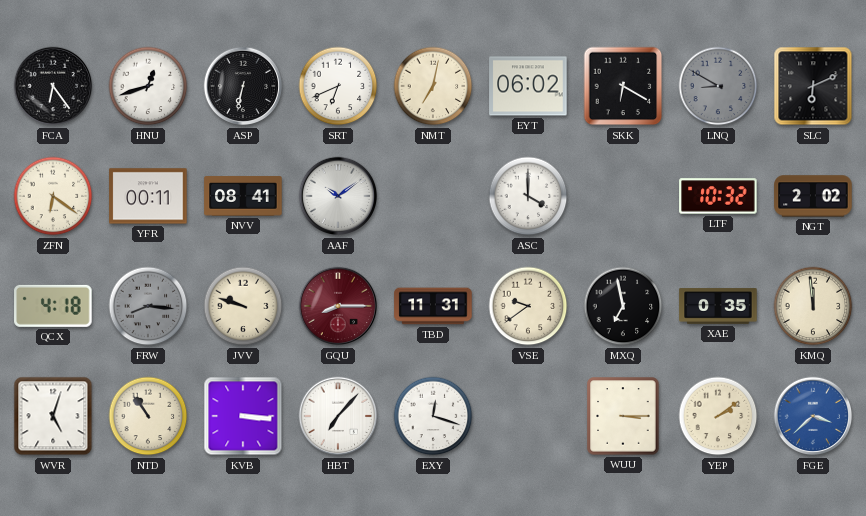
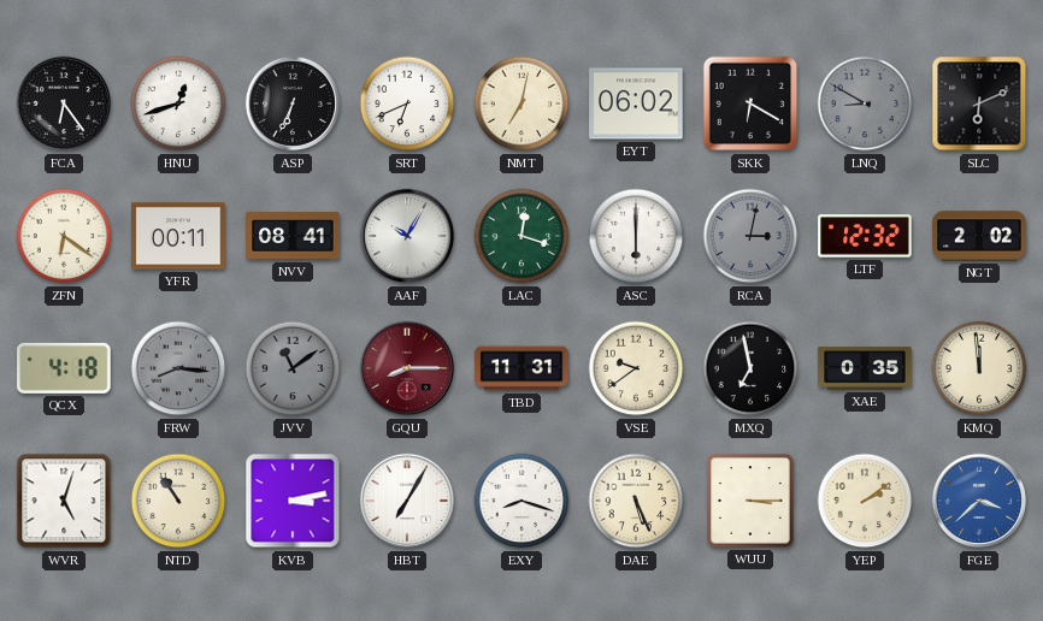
ASP: 6:32 -> 6:34 (293, 103)
AAF: 10:09 -> 10:05 (407, 236)
LAC: none -> 12:18 (521, 236)
ASC: 4:00 -> 6:00 (636, 236)
RCA: none -> 3:02 (750, 236)
LTF: 10:32 -> 12:32 (865, 236)
JVV: 9:48 -> 11:09 (293, 368)
JVV dial: cream -> grey (293, 368)
KVB: 3:16 -> 3:13 (293, 501)
HBT: 7:07 -> 7:05 (407, 501)
EXY: 12:18 -> 8:18 (521, 501)
DAE: none -> 5:26 (636, 501)
